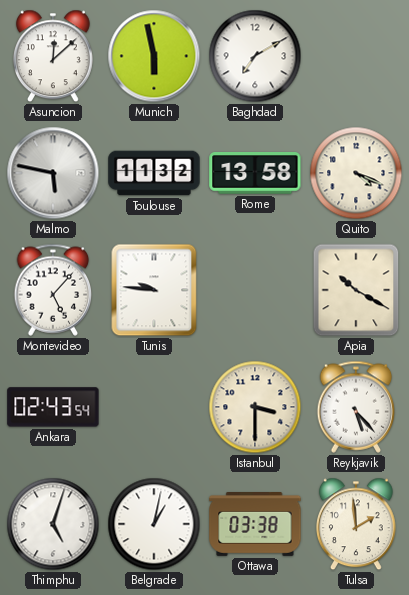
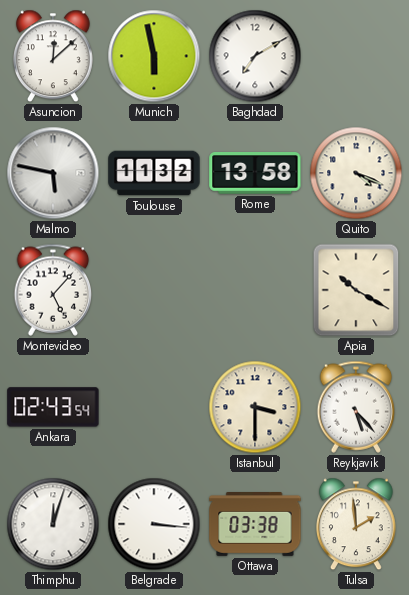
Tunis: 9:46 -> none (154, 290)
Thimphu: 5:03 -> 12:03 (53, 524)
Belgrade: 1:02 -> 3:16 (154, 524)
